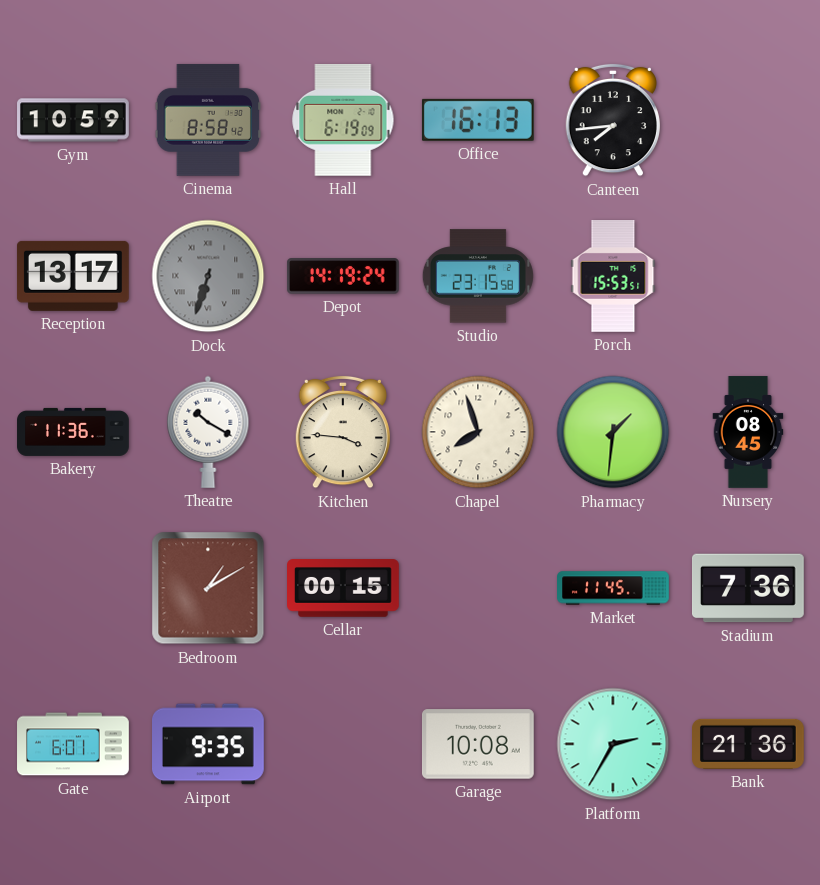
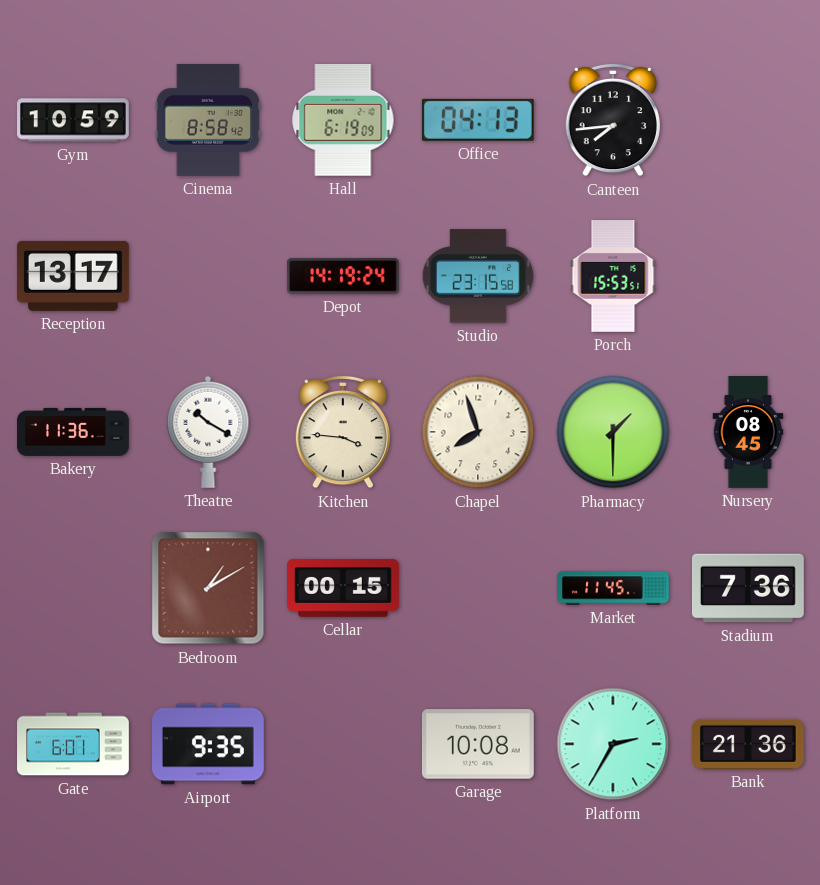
Office: 16:13 -> 04:13 (478, 120)
Dock: 6:33 -> none (208, 276)
Pharmacy: 1:31 -> 1:30 (613, 432)
